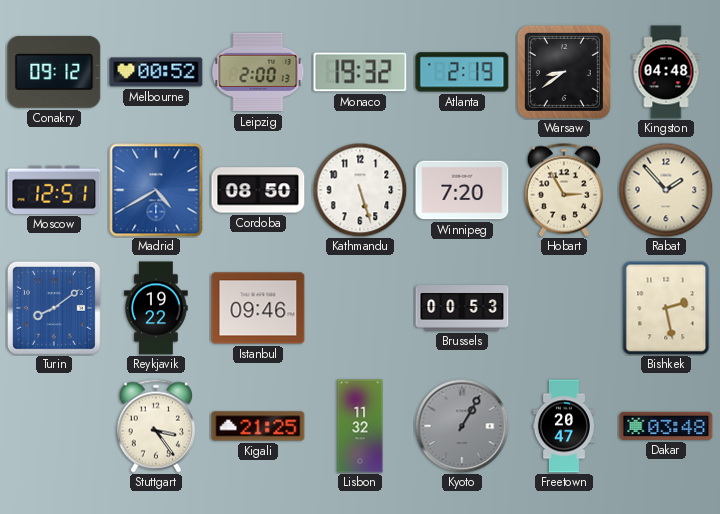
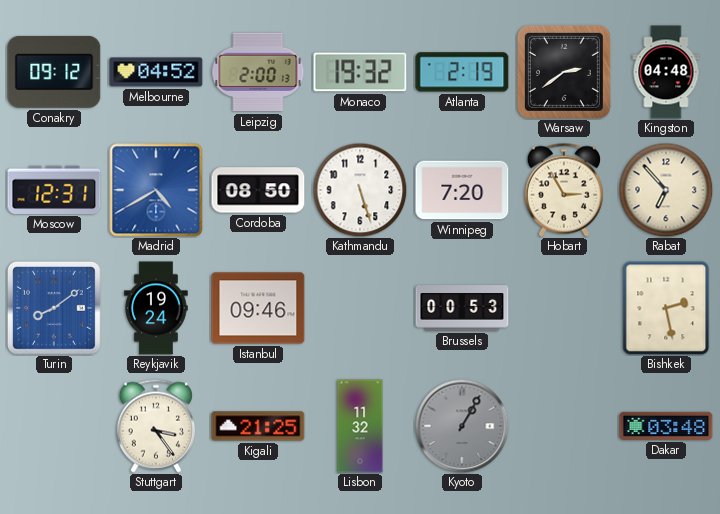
Melbourne: 00:52 -> 04:52 (156, 72)
Warsaw: 8:39 -> 2:39 (564, 72)
Moscow: 12:51 -> 12:31 (54, 190)
Rabat: 1:53 -> 6:53 (666, 190)
Reykjavik: 19:22 -> 19:24 (156, 308)
Freetown: 20:47 -> none (564, 426)
